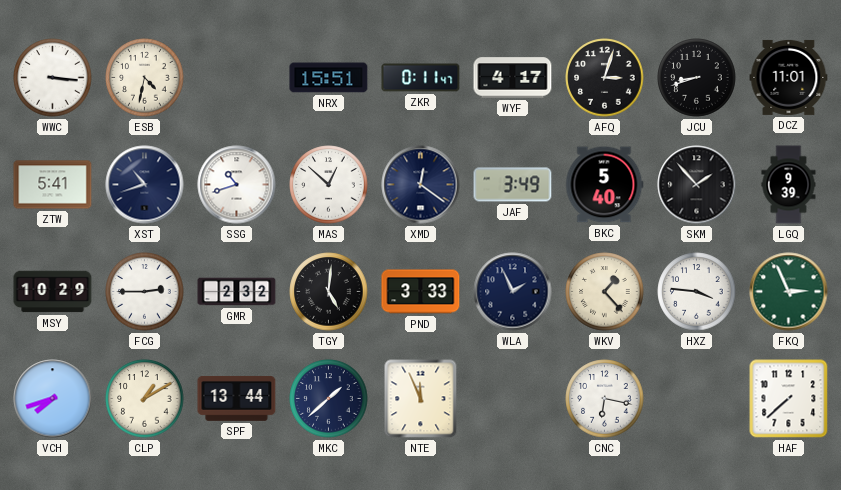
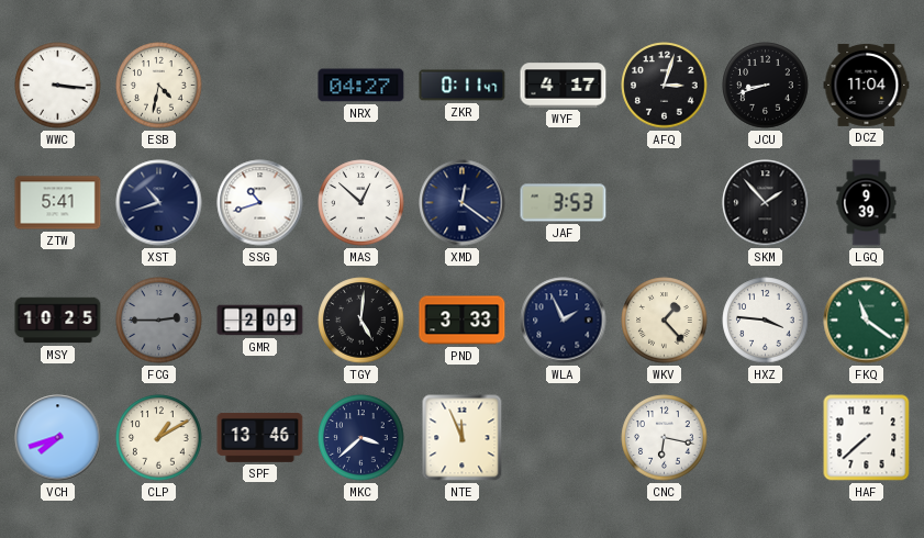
NRX: 15:51 -> 04:27 (361, 86)
DCZ: 11:01 -> 11:04 (867, 85)
JAF: 3:49 -> 3:53 (564, 203)
BKC: 5:40 -> none (605, 185)
MSY: 10:29 -> 10:25 (58, 321)
FCG dial: white -> grey (159, 321)
GMR: 2:32 -> 2:09 (260, 321)
FKQ: 2:56 -> 11:21 (867, 321)
SPF: 13:44 -> 13:46 (260, 437)
MKC: 1:38 -> 3:38 (361, 438)
